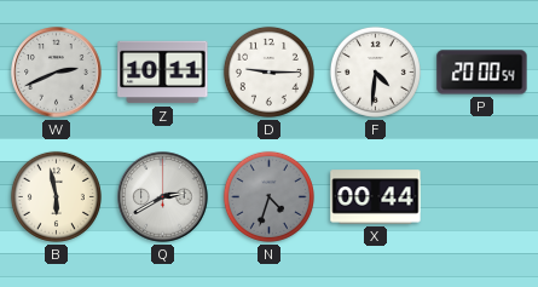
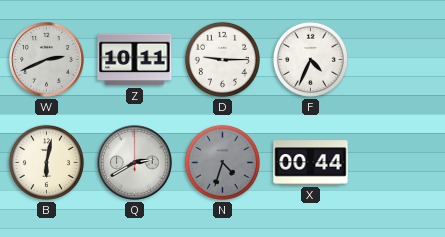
F: 4:31 -> 4:34 (310, 59)
P: 20:00 -> none (482, 73)
B: 5:58 -> 6:02 (46, 162)
